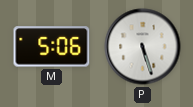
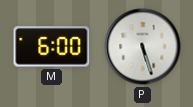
M: 5:06 -> 6:00 (52, 47)
